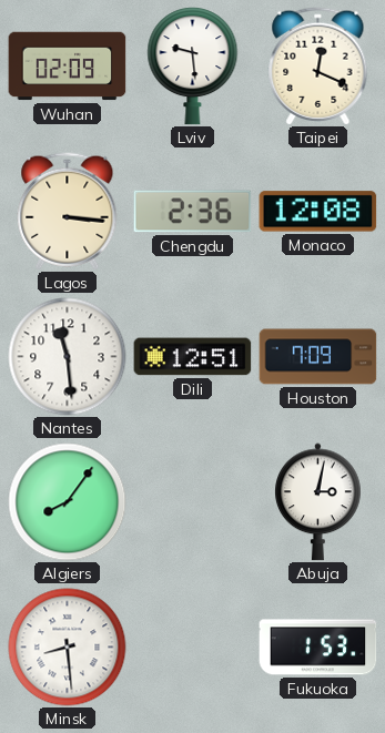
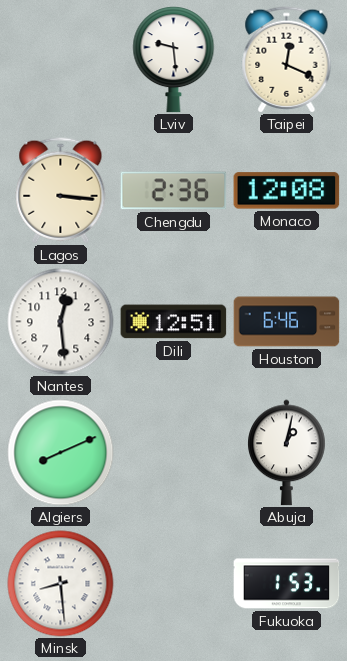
Wuhan: 02:09 -> none (68, 67)
Nantes: 11:29 -> 12:29 (61, 322)
Houston: 7:09 -> 6:46 (287, 322)
Algiers: 8:06 -> 8:11 (61, 453)
Abuja: 3:02 -> 1:02 (287, 453)
